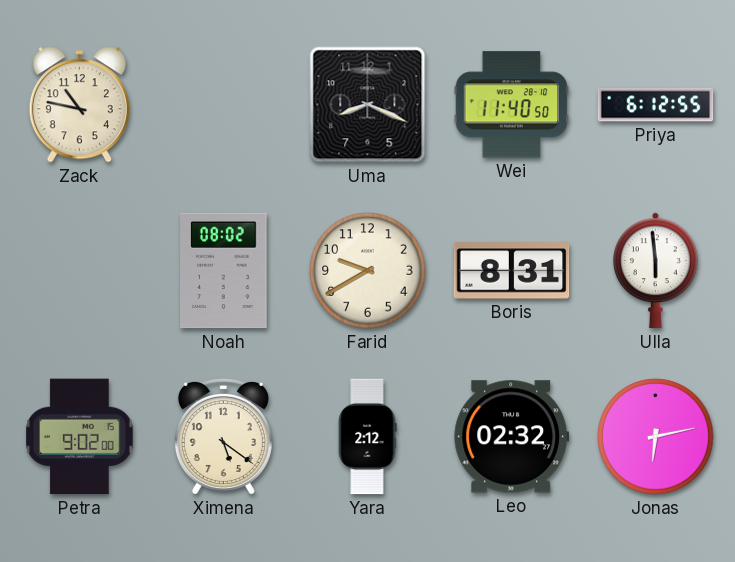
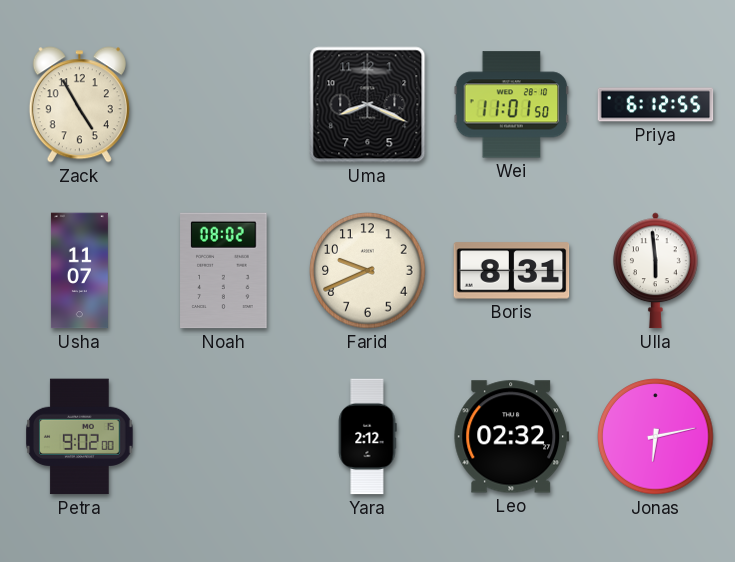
Zack: 10:47 -> 4:55 (79, 105)
Wei: 11:40 -> 11:01 (512, 105)
Usha: none -> 11:07 (79, 271)
Farid: 9:40 -> 9:41 (368, 271)
Ximena: 5:21 -> none (223, 437)
